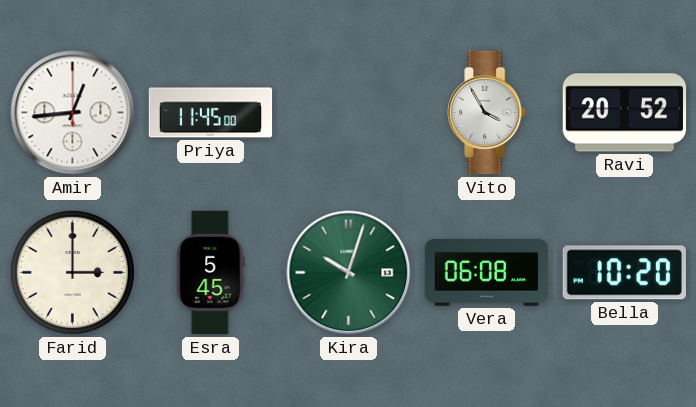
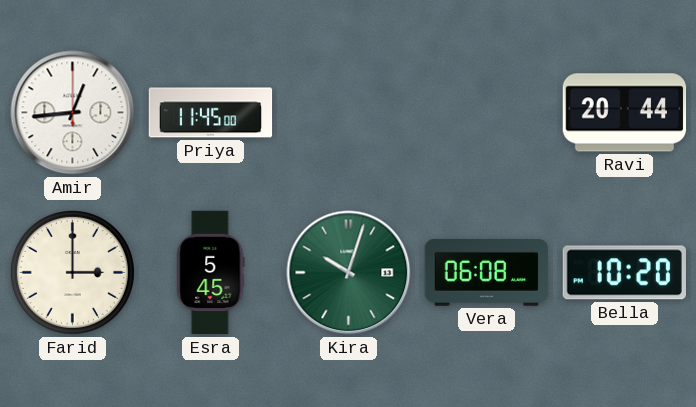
Vito: 3:55 -> none (487, 113)
Ravi: 20:52 -> 20:44 (625, 113)
